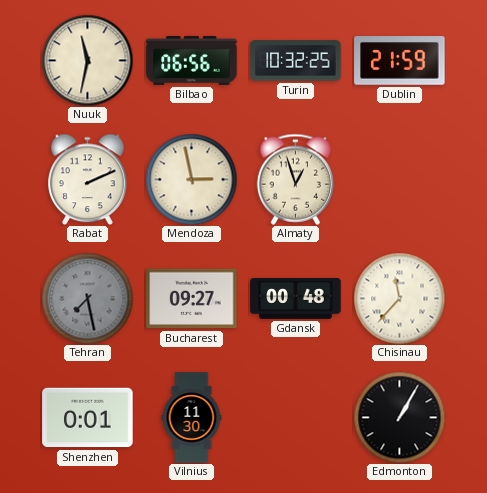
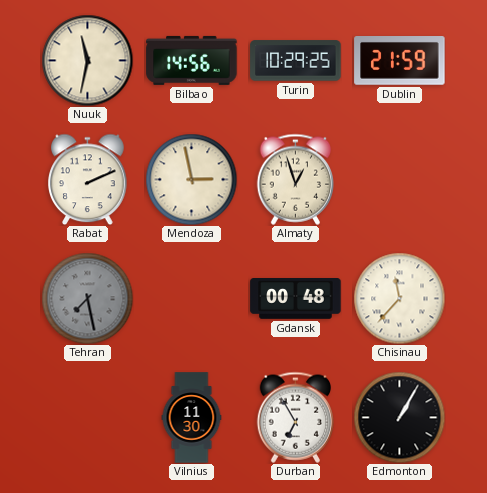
Bilbao: 06:56 -> 14:56 (192, 60)
Turin: 10:32 -> 10:29 (296, 61)
Bucharest: 09:27 -> none (192, 299)
Shenzhen: 0:01 -> none (88, 418)
Durban: none -> 6:55 (295, 417)
